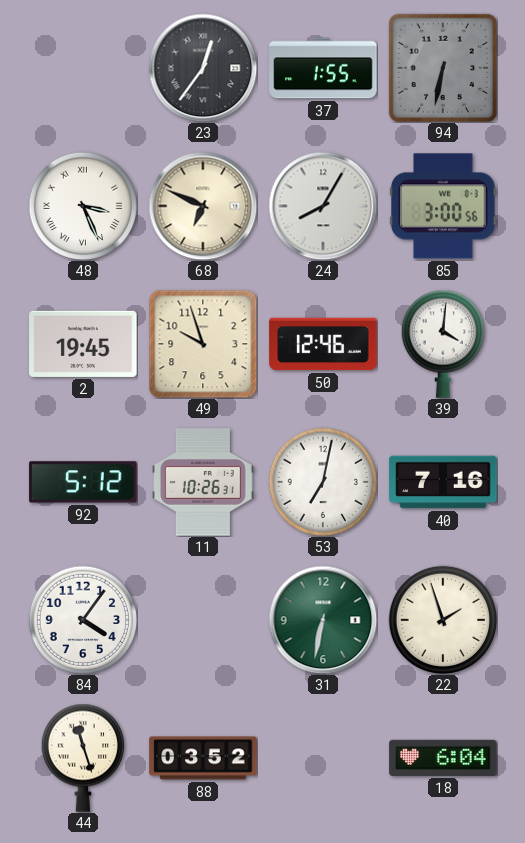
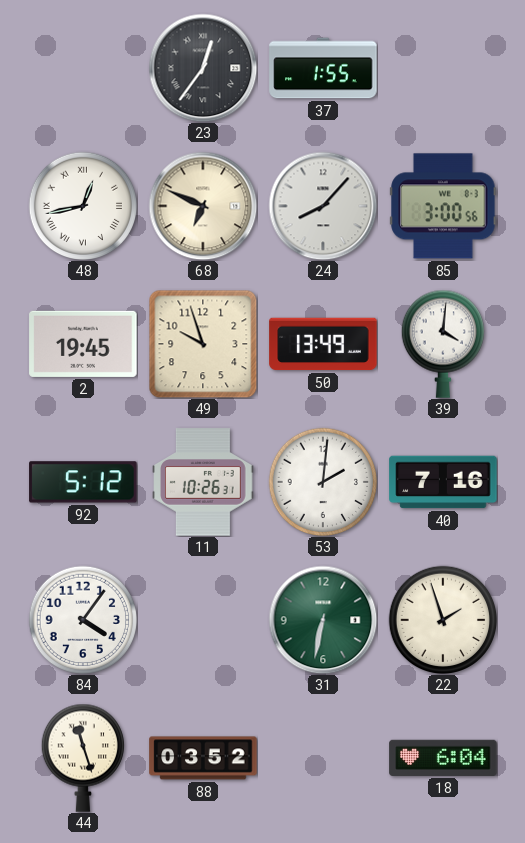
94: 6:32 -> none (443, 68)
48: 3:26 -> 12:43 (83, 206)
24: 8:05 -> 8:07 (323, 206)
50: 12:46 -> 13:49 (323, 344)
53: 7:02 -> 2:01 (323, 482)
